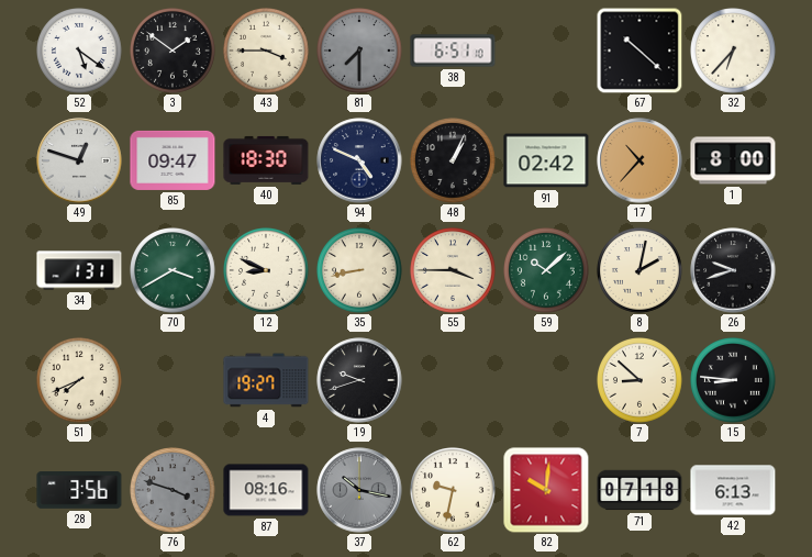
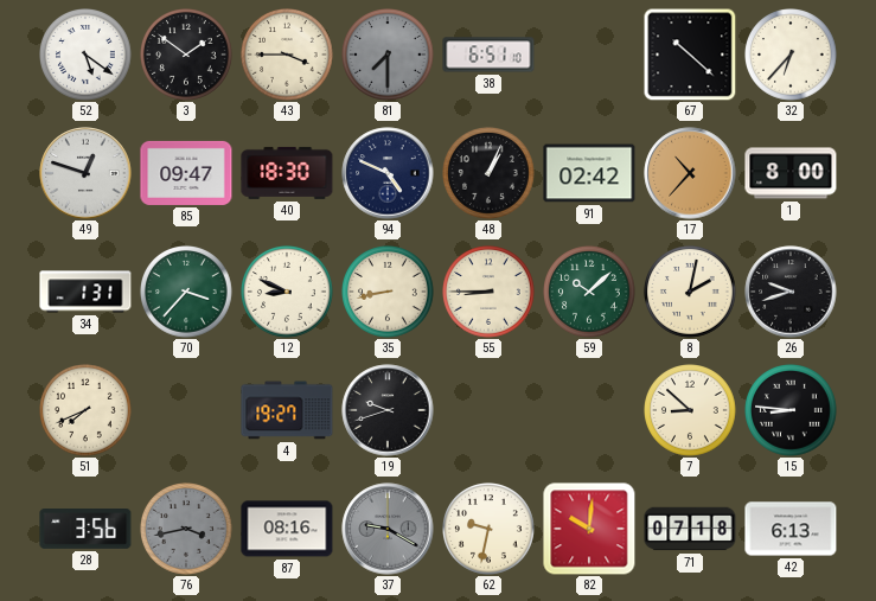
70: 3:40 -> 3:37 (187, 293)
55: 3:45 -> 8:45 (490, 293)
76: 3:48 -> 3:43 (187, 530)
37: 10:17 -> 9:20 (388, 529)
